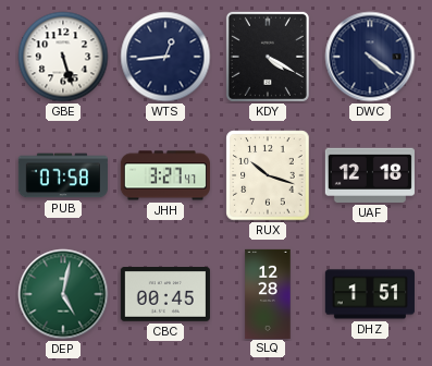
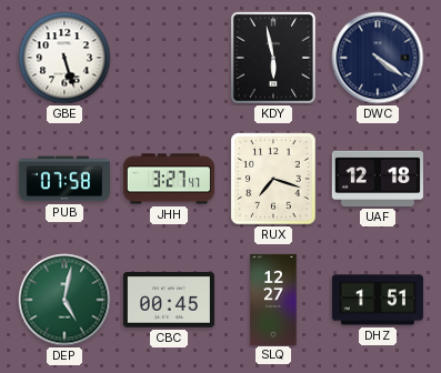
WTS: 12:44 -> none (165, 57)
KDY: 4:20 -> 5:58 (273, 58)
RUX: 10:18 -> 7:18 (273, 179)
SLQ: 12:28 -> 12:27 (273, 299)
